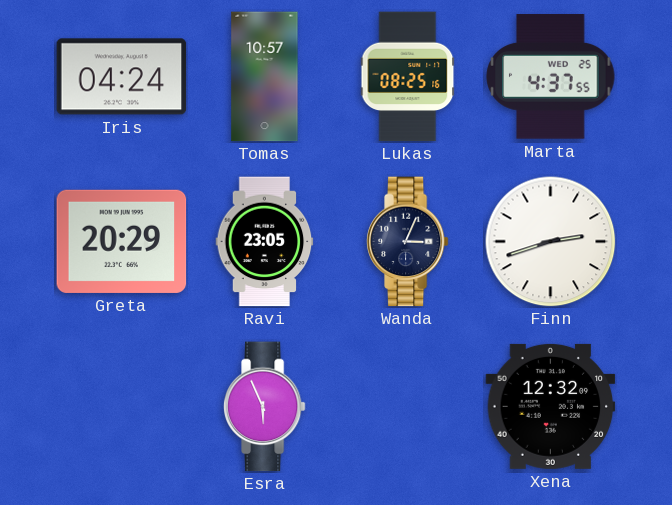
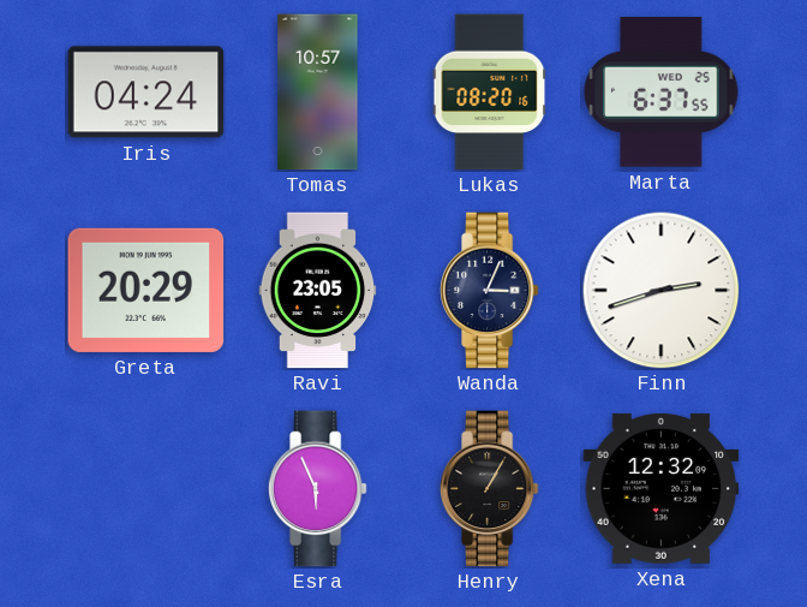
Lukas: 08:25 -> 08:20 (490, 93)
Marta: 4:37 -> 6:37 (662, 93)
Henry: none -> 1:05 (489, 489)
